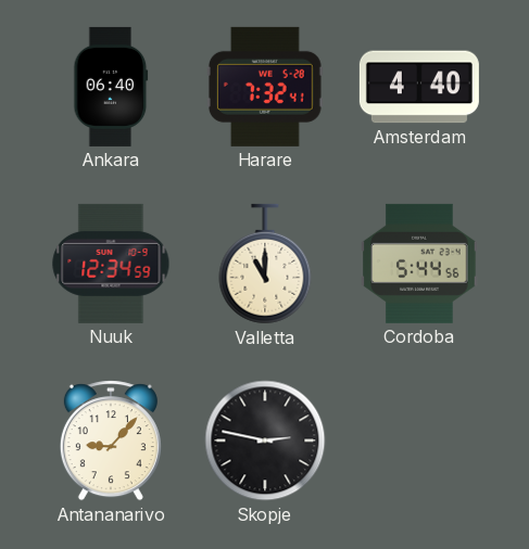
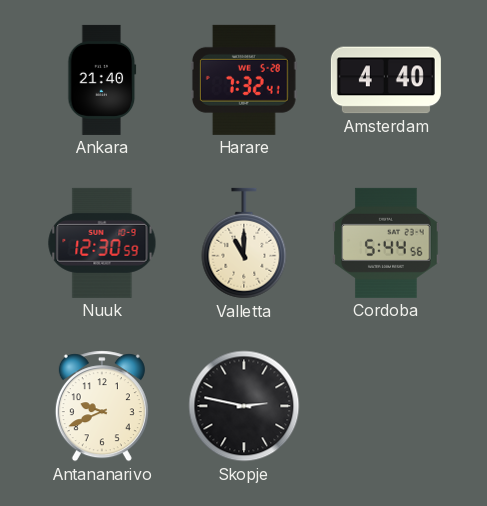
Ankara: 06:40 -> 21:40 (102, 80)
Nuuk: 12:34 -> 12:30 (102, 243)
Antananarivo: 9:07 -> 9:41 (102, 406)
